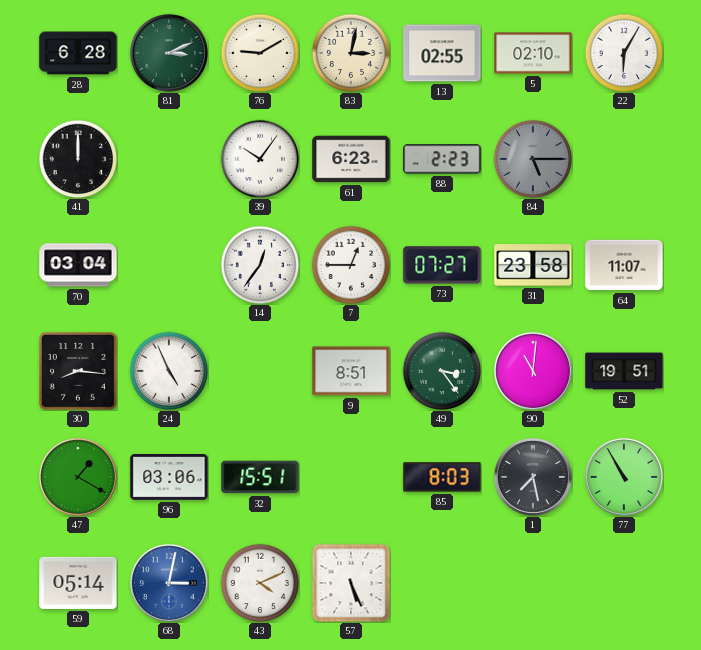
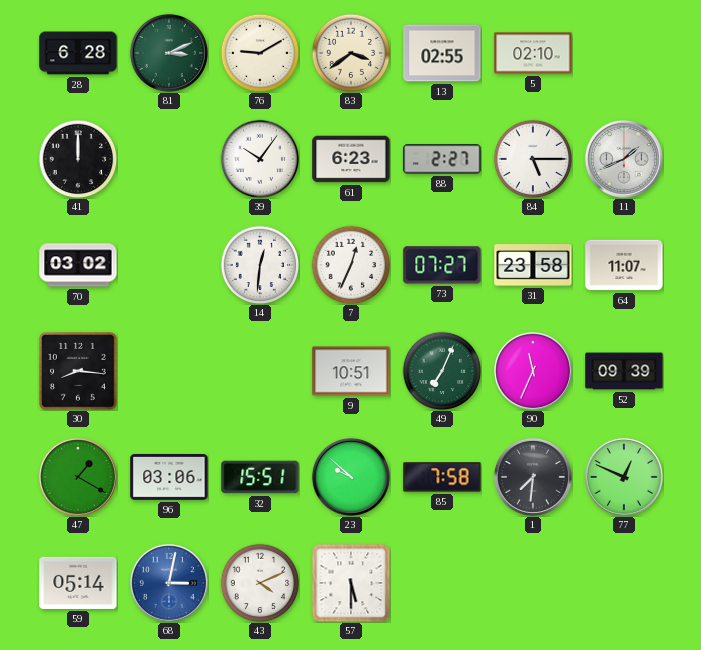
83: 3:02 -> 3:39 (351, 53)
22: 6:05 -> none (624, 53)
88: 2:23 -> 2:27 (442, 159)
84 dial: grey -> white (533, 159)
11: none -> 1:41 (624, 159)
70: 03:04 -> 03:02 (78, 265)
14: 12:36 -> 12:31 (260, 265)
7: 12:45 -> 12:34 (351, 265)
24: 4:56 -> none (169, 371)
9: 8:51 -> 10:51 (351, 371)
49: 3:24 -> 7:04 (442, 371)
90: 11:01 -> 11:34 (533, 371)
52: 19:51 -> 09:39 (624, 371)
23: none -> 9:52 (351, 477)
85: 8:03 -> 7:58 (442, 477)
1: 7:28 -> 7:31 (533, 477)
77: 10:55 -> 12:49 (624, 477)
57: 5:26 -> 5:30 (351, 583)
